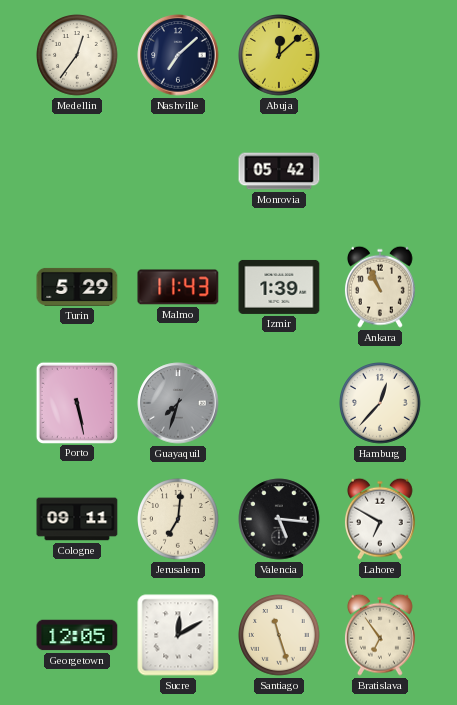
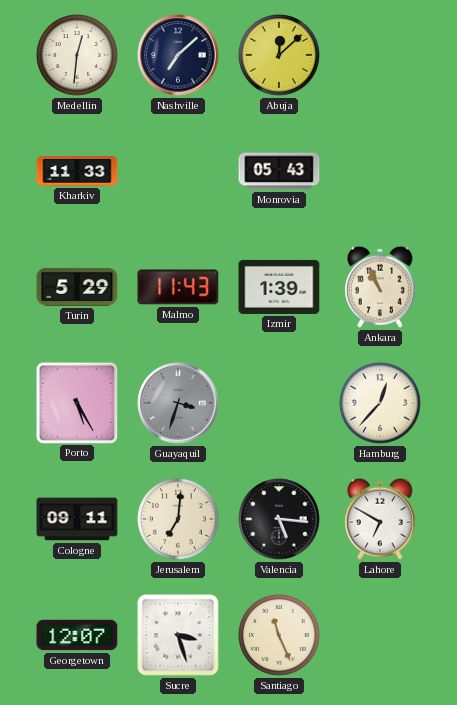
Medellin: 12:36 -> 12:31 (78, 56)
Kharkiv: none -> 11:33 (77, 171)
Monrovia: 05:42 -> 05:43 (279, 171)
Porto: 5:28 -> 5:25 (76, 402)
Guayaquil: 7:33 -> 3:33 (178, 403)
Georgetown: 12:05 -> 12:07 (77, 635)
Sucre: 12:10 -> 3:27 (178, 635)
Santiago: 11:27 -> 11:26 (280, 636)
Bratislava: 6:54 -> none (380, 635)
